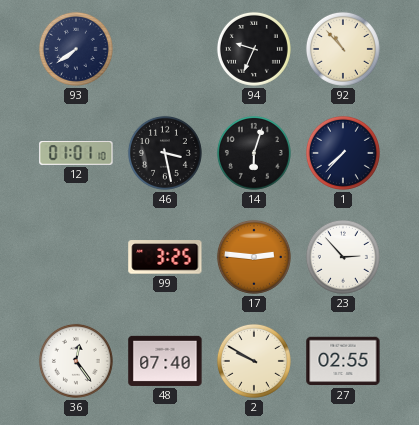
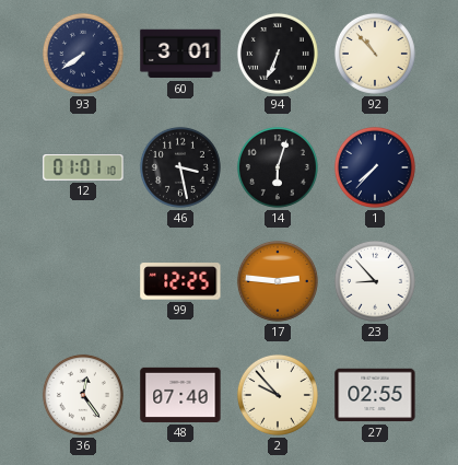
60: none -> 3:01 (180, 54)
94: 9:34 -> 6:34 (278, 54)
99: 3:25 -> 12:25 (180, 281)
23: 2:53 -> 8:53 (375, 281)
2: 9:50 -> 9:53 (278, 395)
